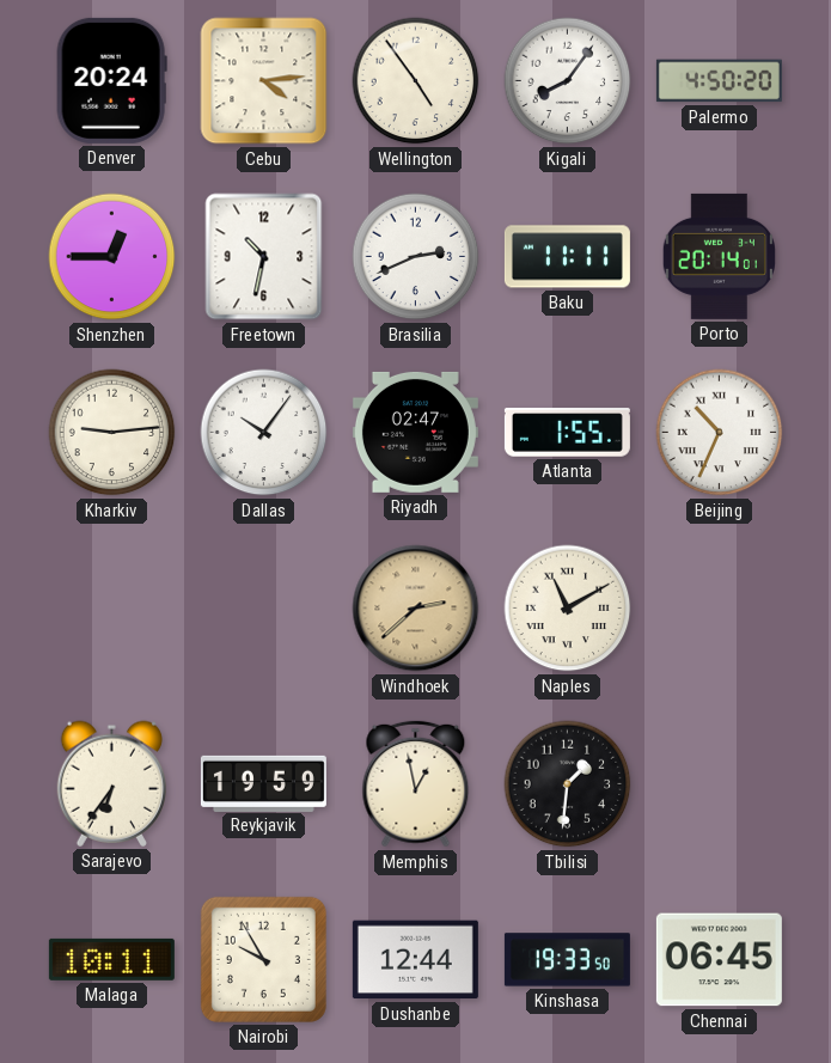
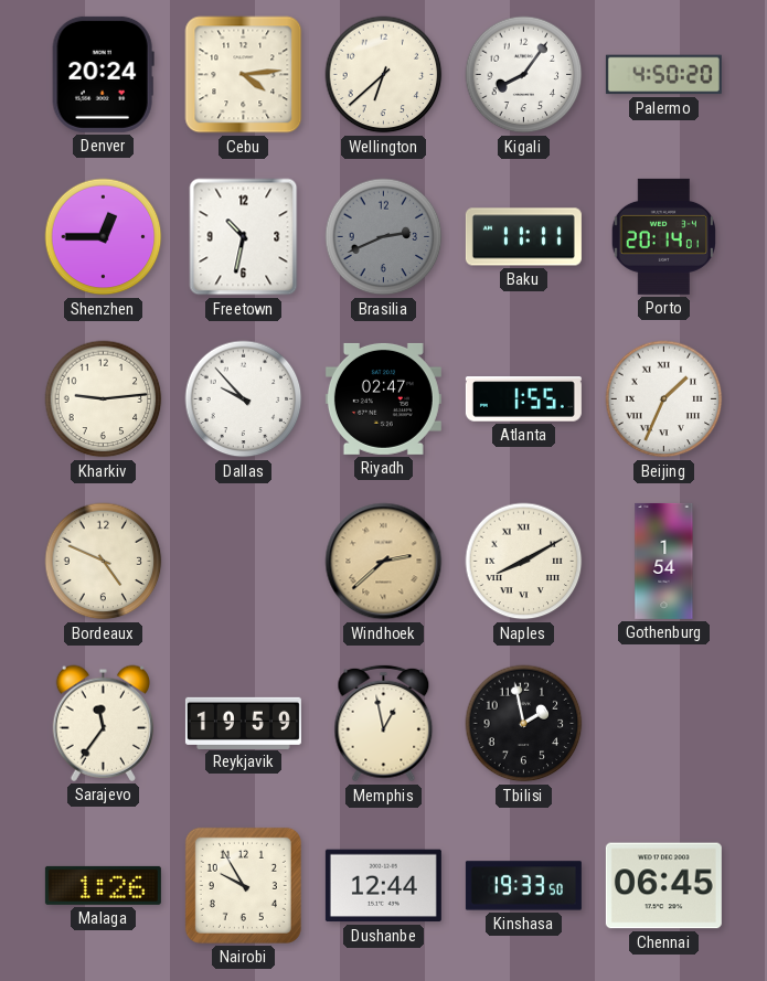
Wellington: 4:54 -> 6:38 (384, 75)
Brasilia dial: white -> grey (384, 237)
Dallas: 10:06 -> 9:53 (244, 399)
Beijing: 10:34 -> 1:34 (664, 399)
Bordeaux: none -> 4:49 (104, 562)
Naples: 11:10 -> 8:10 (524, 562)
Gothenburg: none -> 1:54 (664, 561)
Sarajevo: 6:36 -> 11:36 (103, 723)
Tbilisi: 1:31 -> 1:58 (524, 724)
Malaga: 10:11 -> 1:26 (103, 885)
